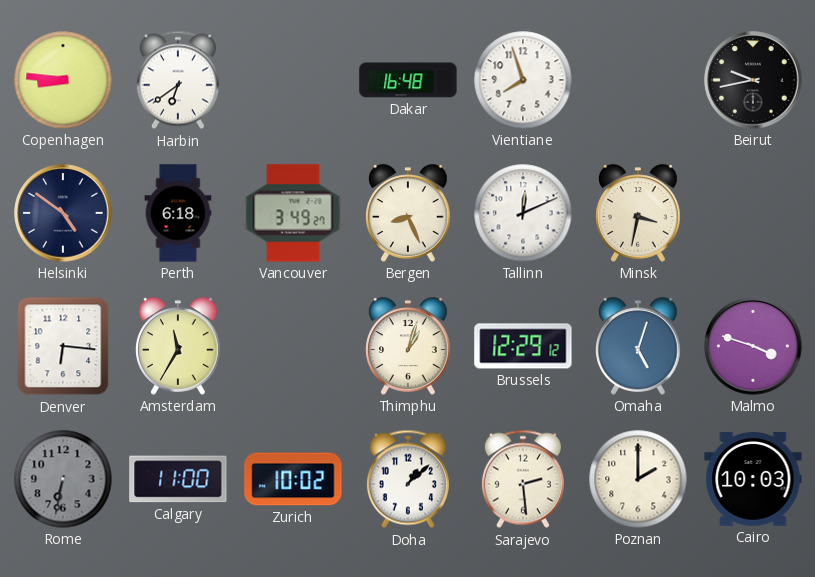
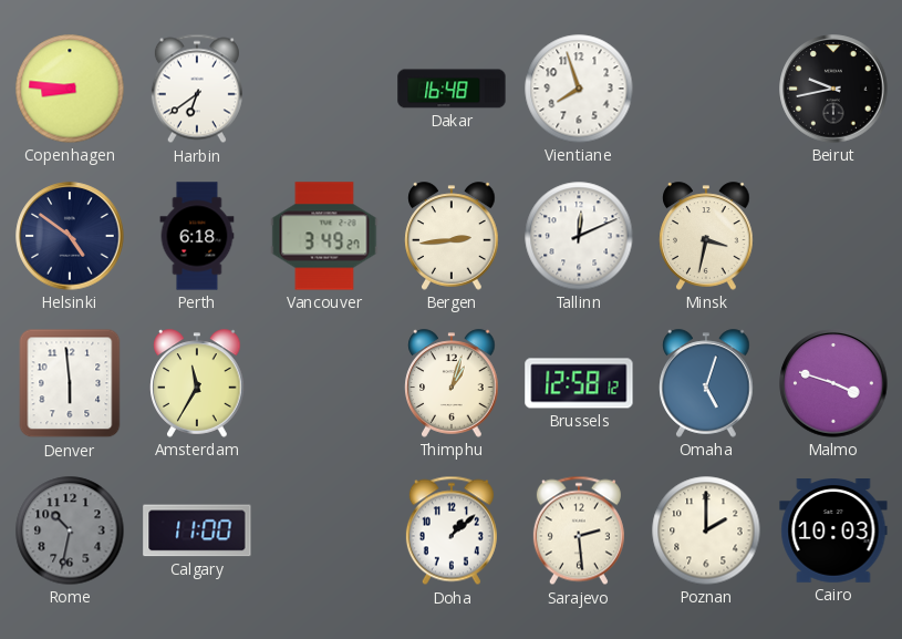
Bergen: 8:26 -> 2:44 (452, 236)
Denver: 6:16 -> 5:59 (70, 383)
Brussels: 12:29 -> 12:58 (579, 383)
Rome: 6:32 -> 10:32 (70, 530)
Zurich: 10:02 -> none (293, 479)
